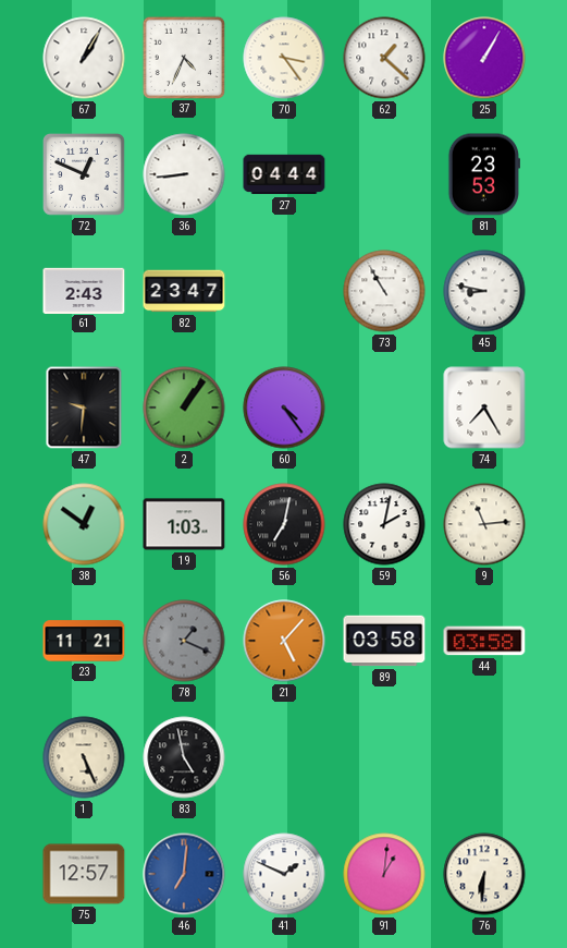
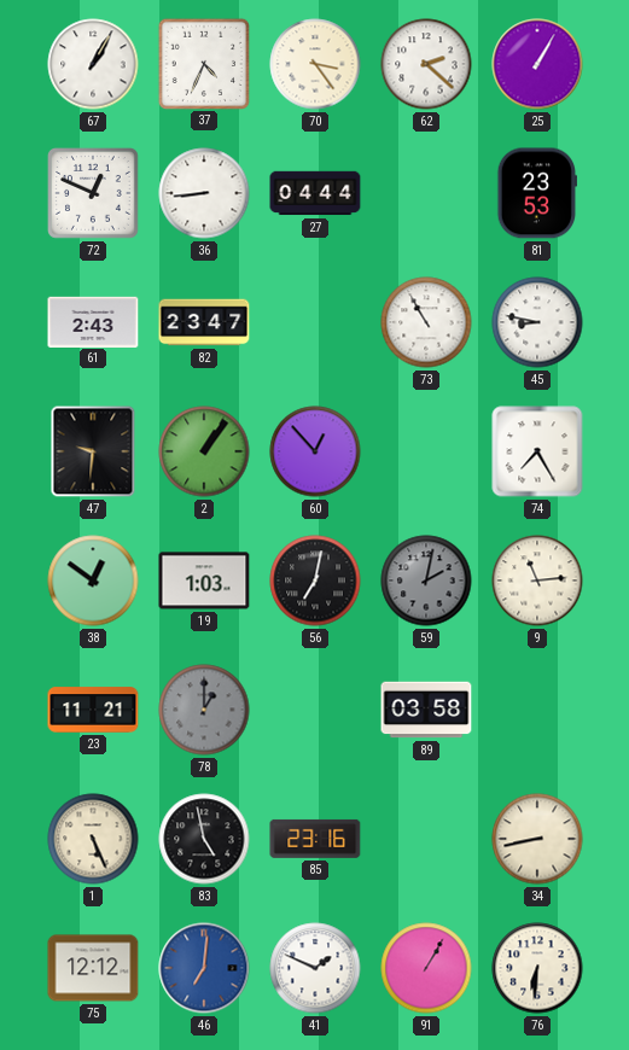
62: 1:22 -> 2:22 (426, 64)
60: 4:24 -> 12:53 (315, 451)
59 dial: white -> grey (426, 581)
78: 1:19 -> 1:00 (204, 710)
21: 5:07 -> none (284, 641)
44: 03:58 -> none (484, 641)
85: none -> 23:16 (315, 839)
34: none -> 8:43 (537, 839)
75: 12:57 -> 12:12 (93, 968)
91: 1:01 -> 1:05 (426, 968)
